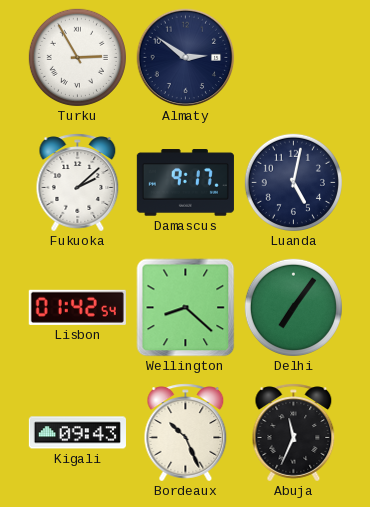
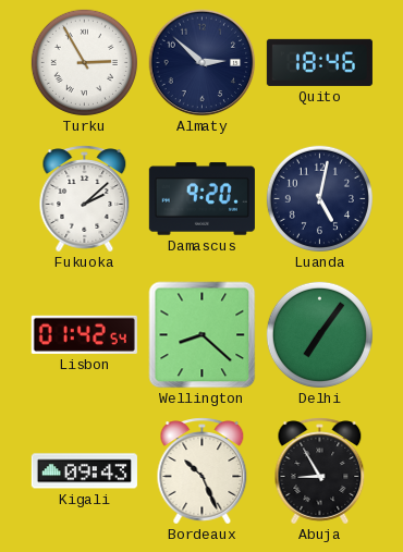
Almaty: 2:51 -> 2:52 (203, 63)
Quito: none -> 18:46 (319, 62)
Damascus: 9:17 -> 9:20 (201, 199)
Abuja: 11:34 -> 8:55 (320, 471)
